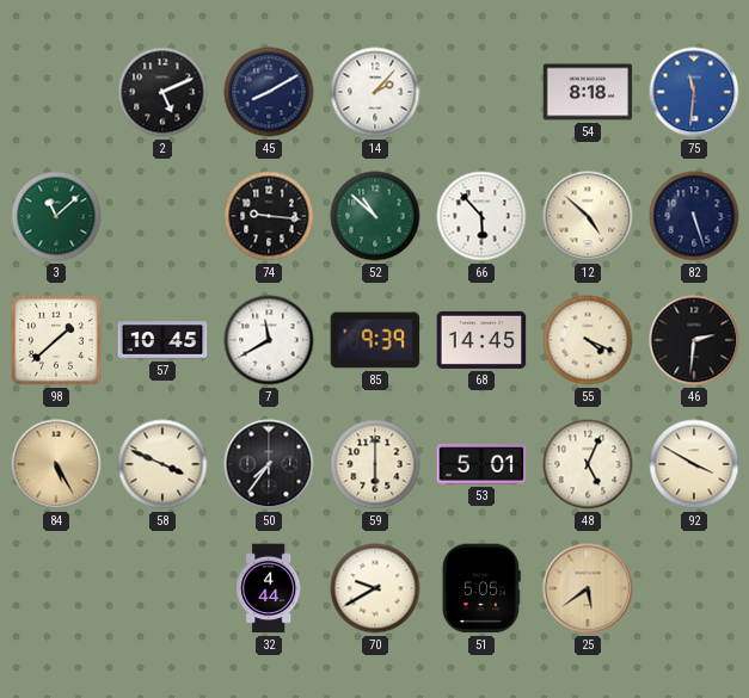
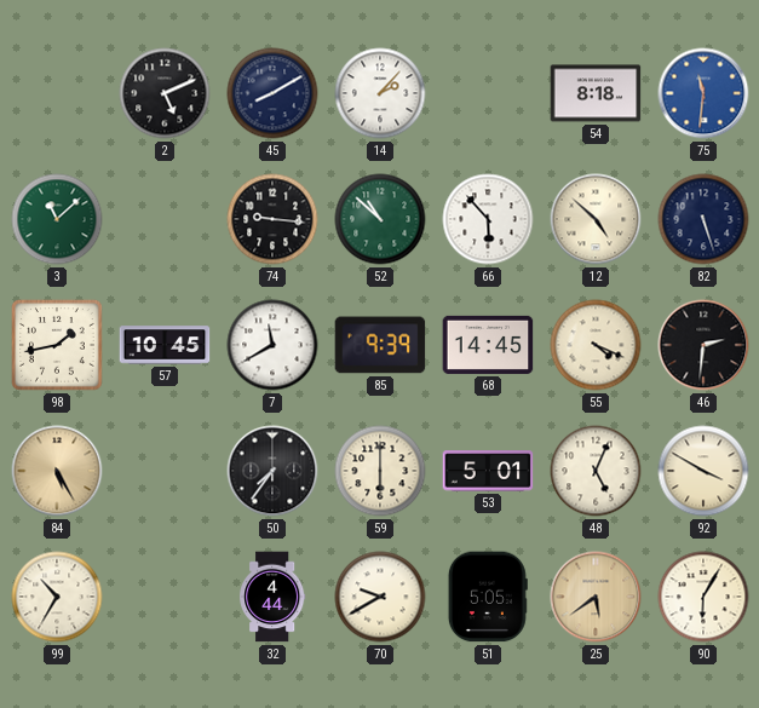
98: 1:38 -> 1:43 (58, 346)
58: 3:49 -> none (162, 464)
99: none -> 10:35 (57, 597)
90: none -> 6:05 (703, 597)
